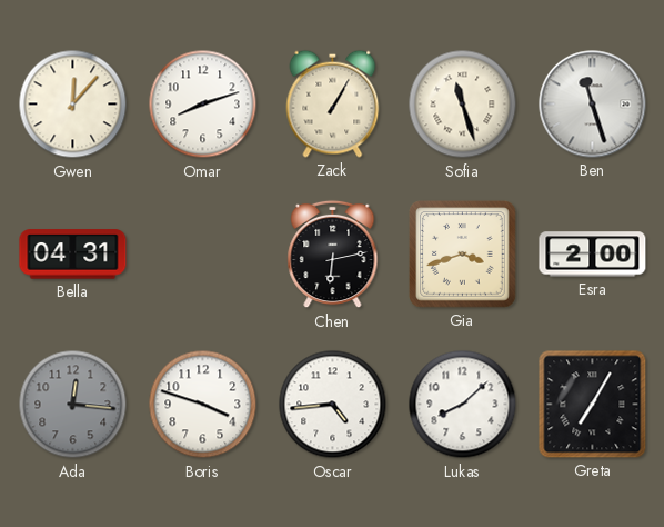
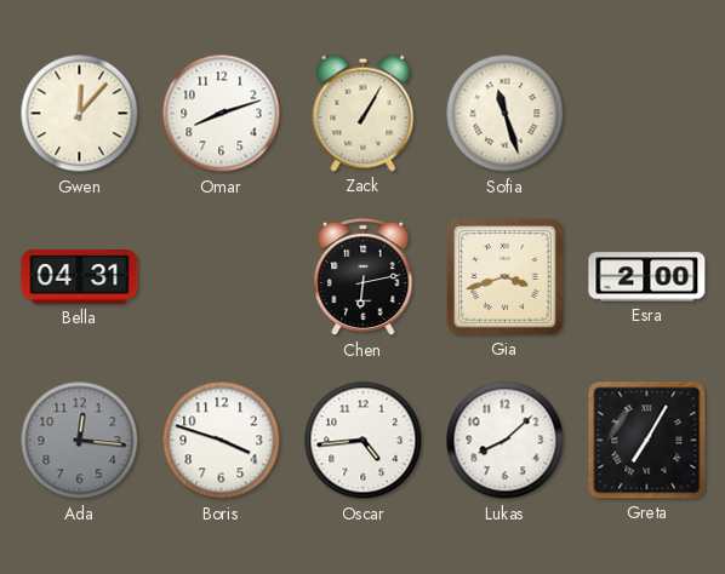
Ben: 11:27 -> none (593, 105)
